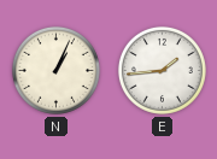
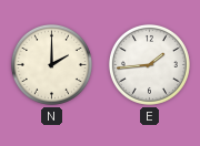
N: 1:04 -> 2:00 (51, 64)
